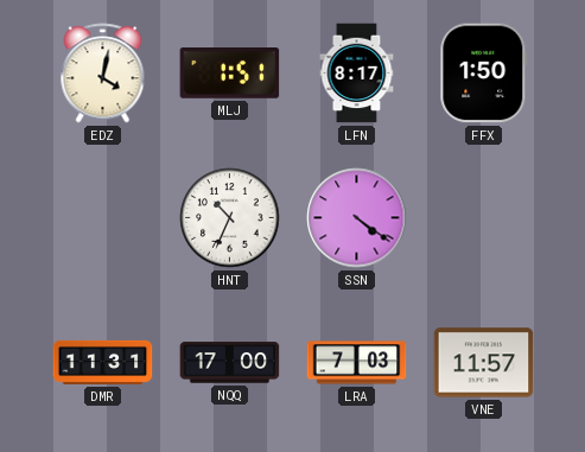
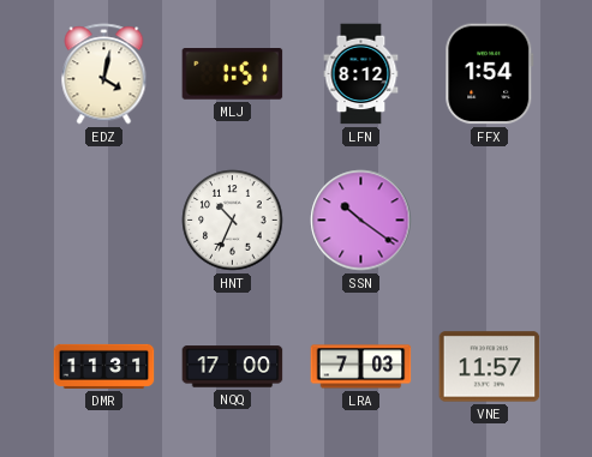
LFN: 8:17 -> 8:12 (361, 74)
FFX: 1:50 -> 1:54 (490, 74)
SSN: 4:21 -> 10:21 (361, 221)
